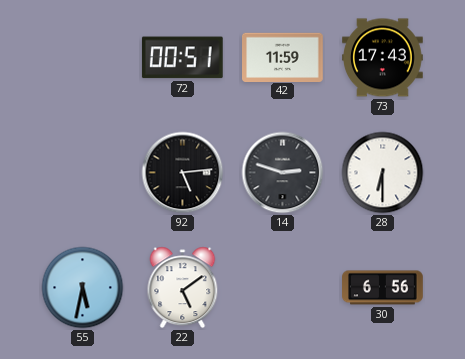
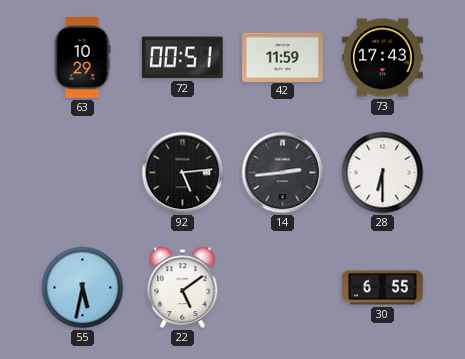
63: none -> 10:29 (82, 58)
14: 2:48 -> 2:44 (283, 173)
30: 6:56 -> 6:55 (383, 288)
